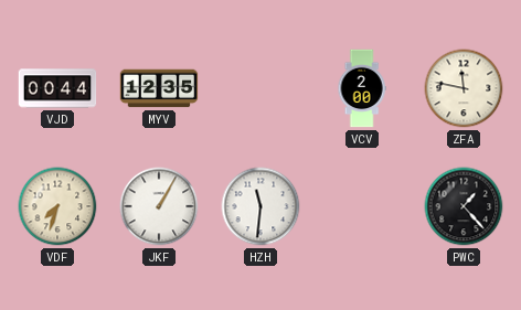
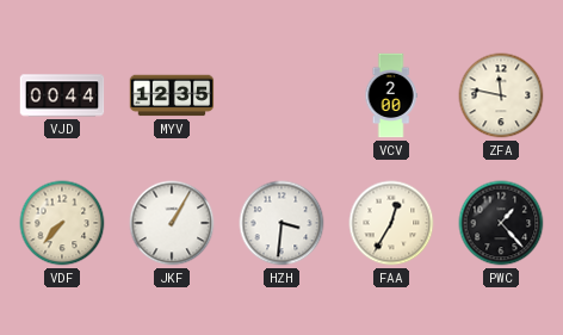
VDF: 7:33 -> 7:37 (62, 223)
HZH: 11:31 -> 3:31 (281, 223)
FAA: none -> 12:35 (391, 223)
